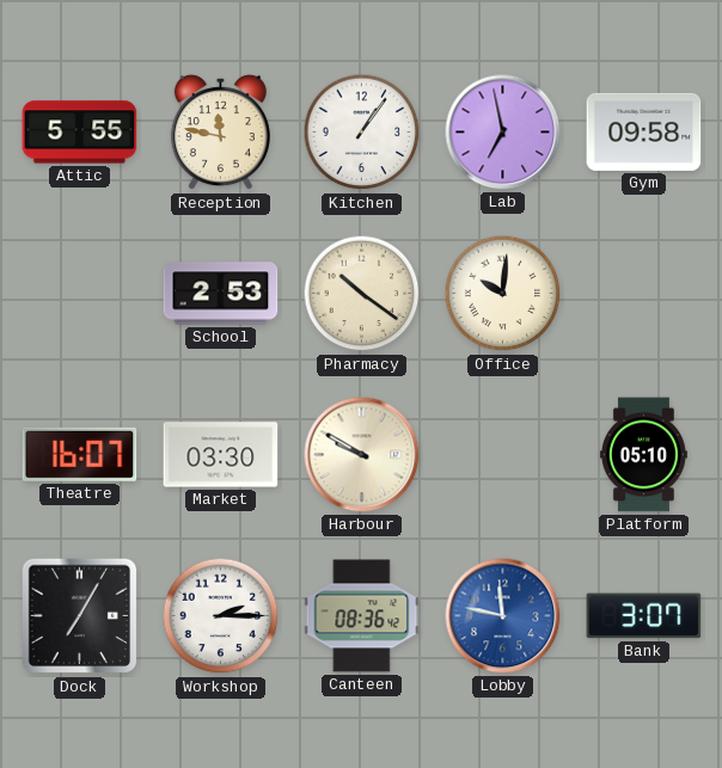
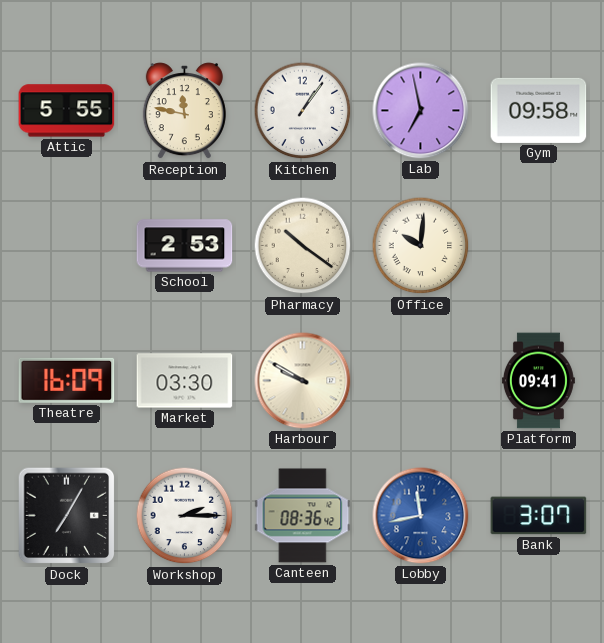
Theatre: 16:07 -> 16:09 (67, 380)
Platform: 05:10 -> 09:41 (538, 381)
Lobby: 11:47 -> 11:43 (421, 516)
